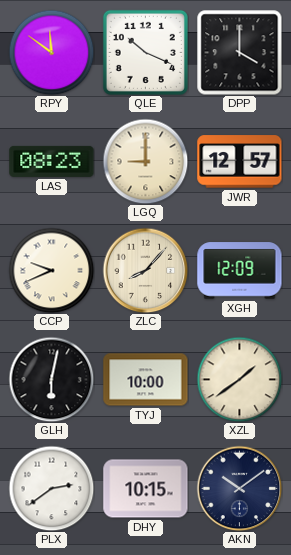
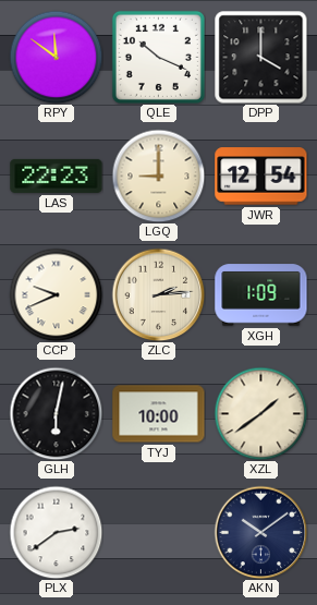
LAS: 08:23 -> 22:23 (57, 176)
JWR: 12:57 -> 12:54 (261, 177)
ZLC: 8:07 -> 2:14 (158, 294)
XGH: 12:09 -> 1:09 (261, 295)
DHY: 10:15 -> none (146, 489)
